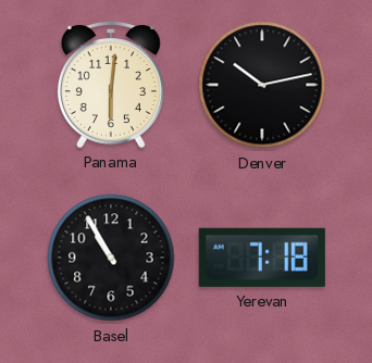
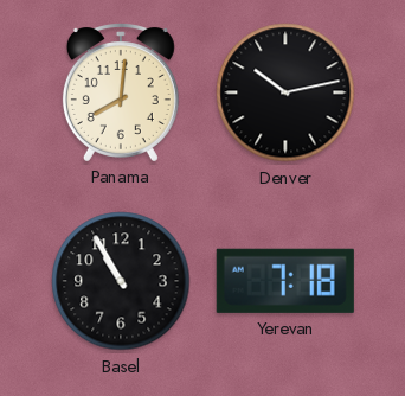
Panama: 6:01 -> 8:01 (121, 92)
